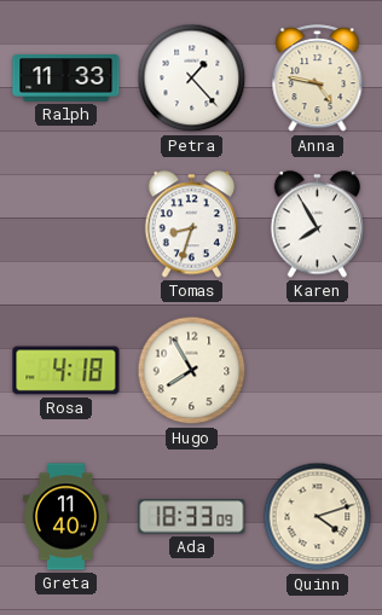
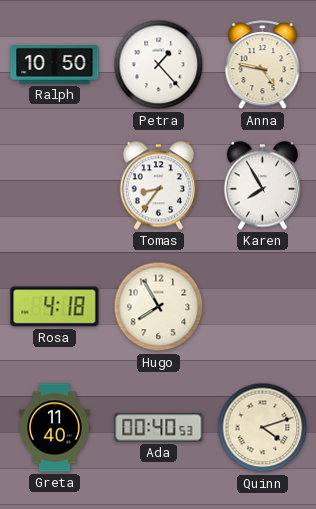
Ralph: 11:33 -> 10:50 (55, 65)
Tomas: 8:33 -> 8:36 (159, 186)
Ada: 18:33 -> 00:40 (159, 428)
